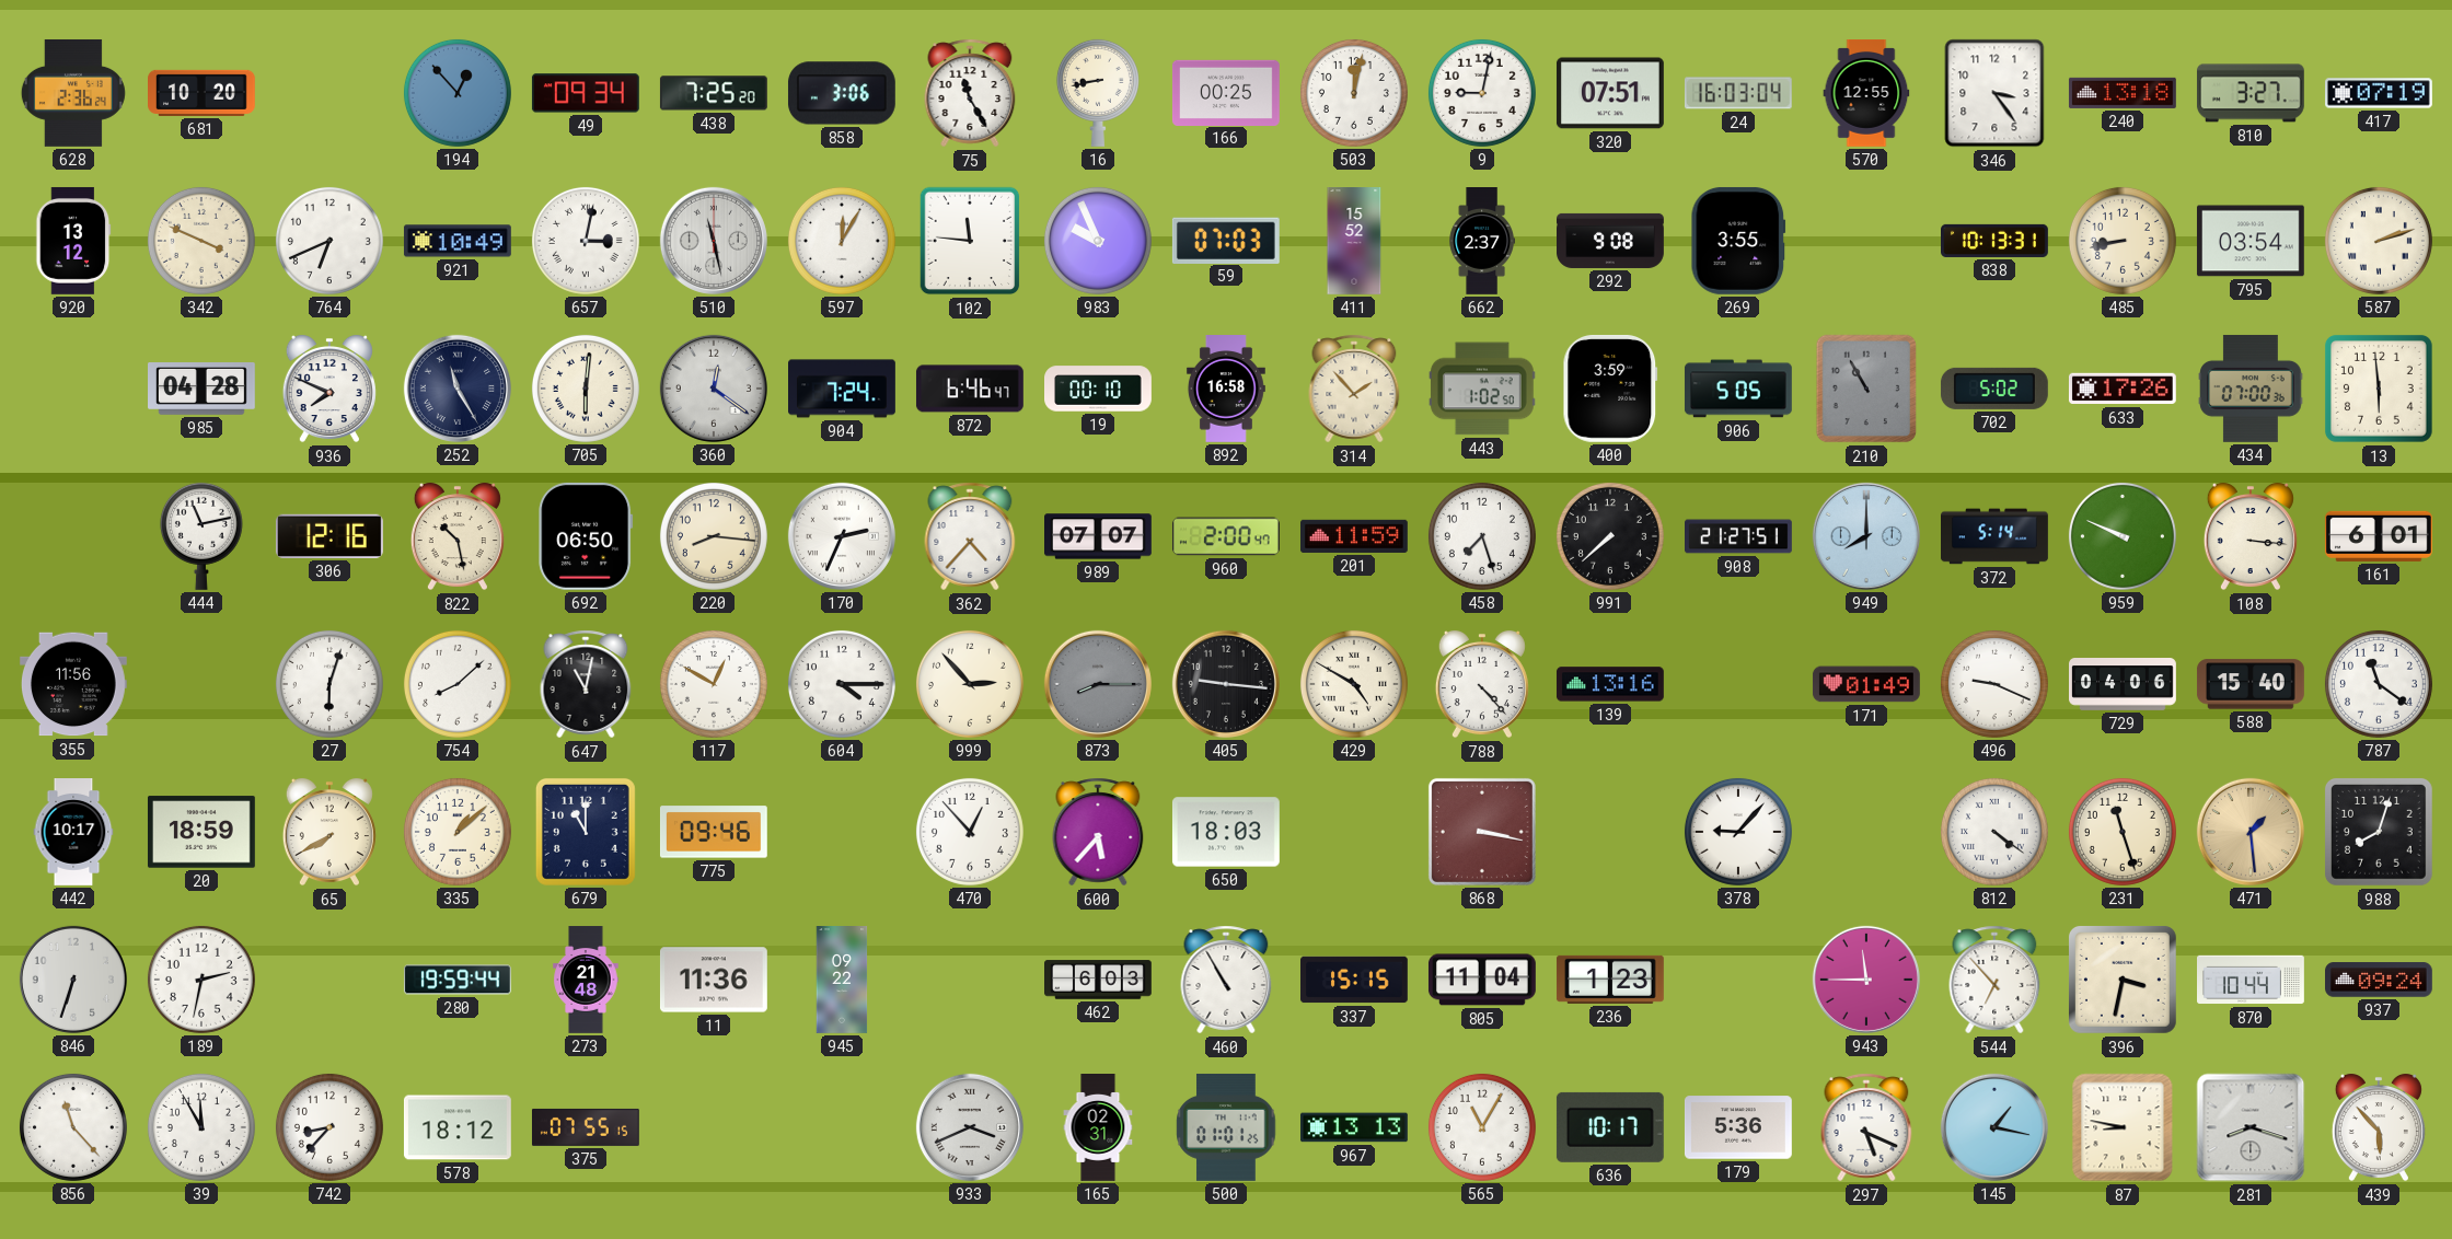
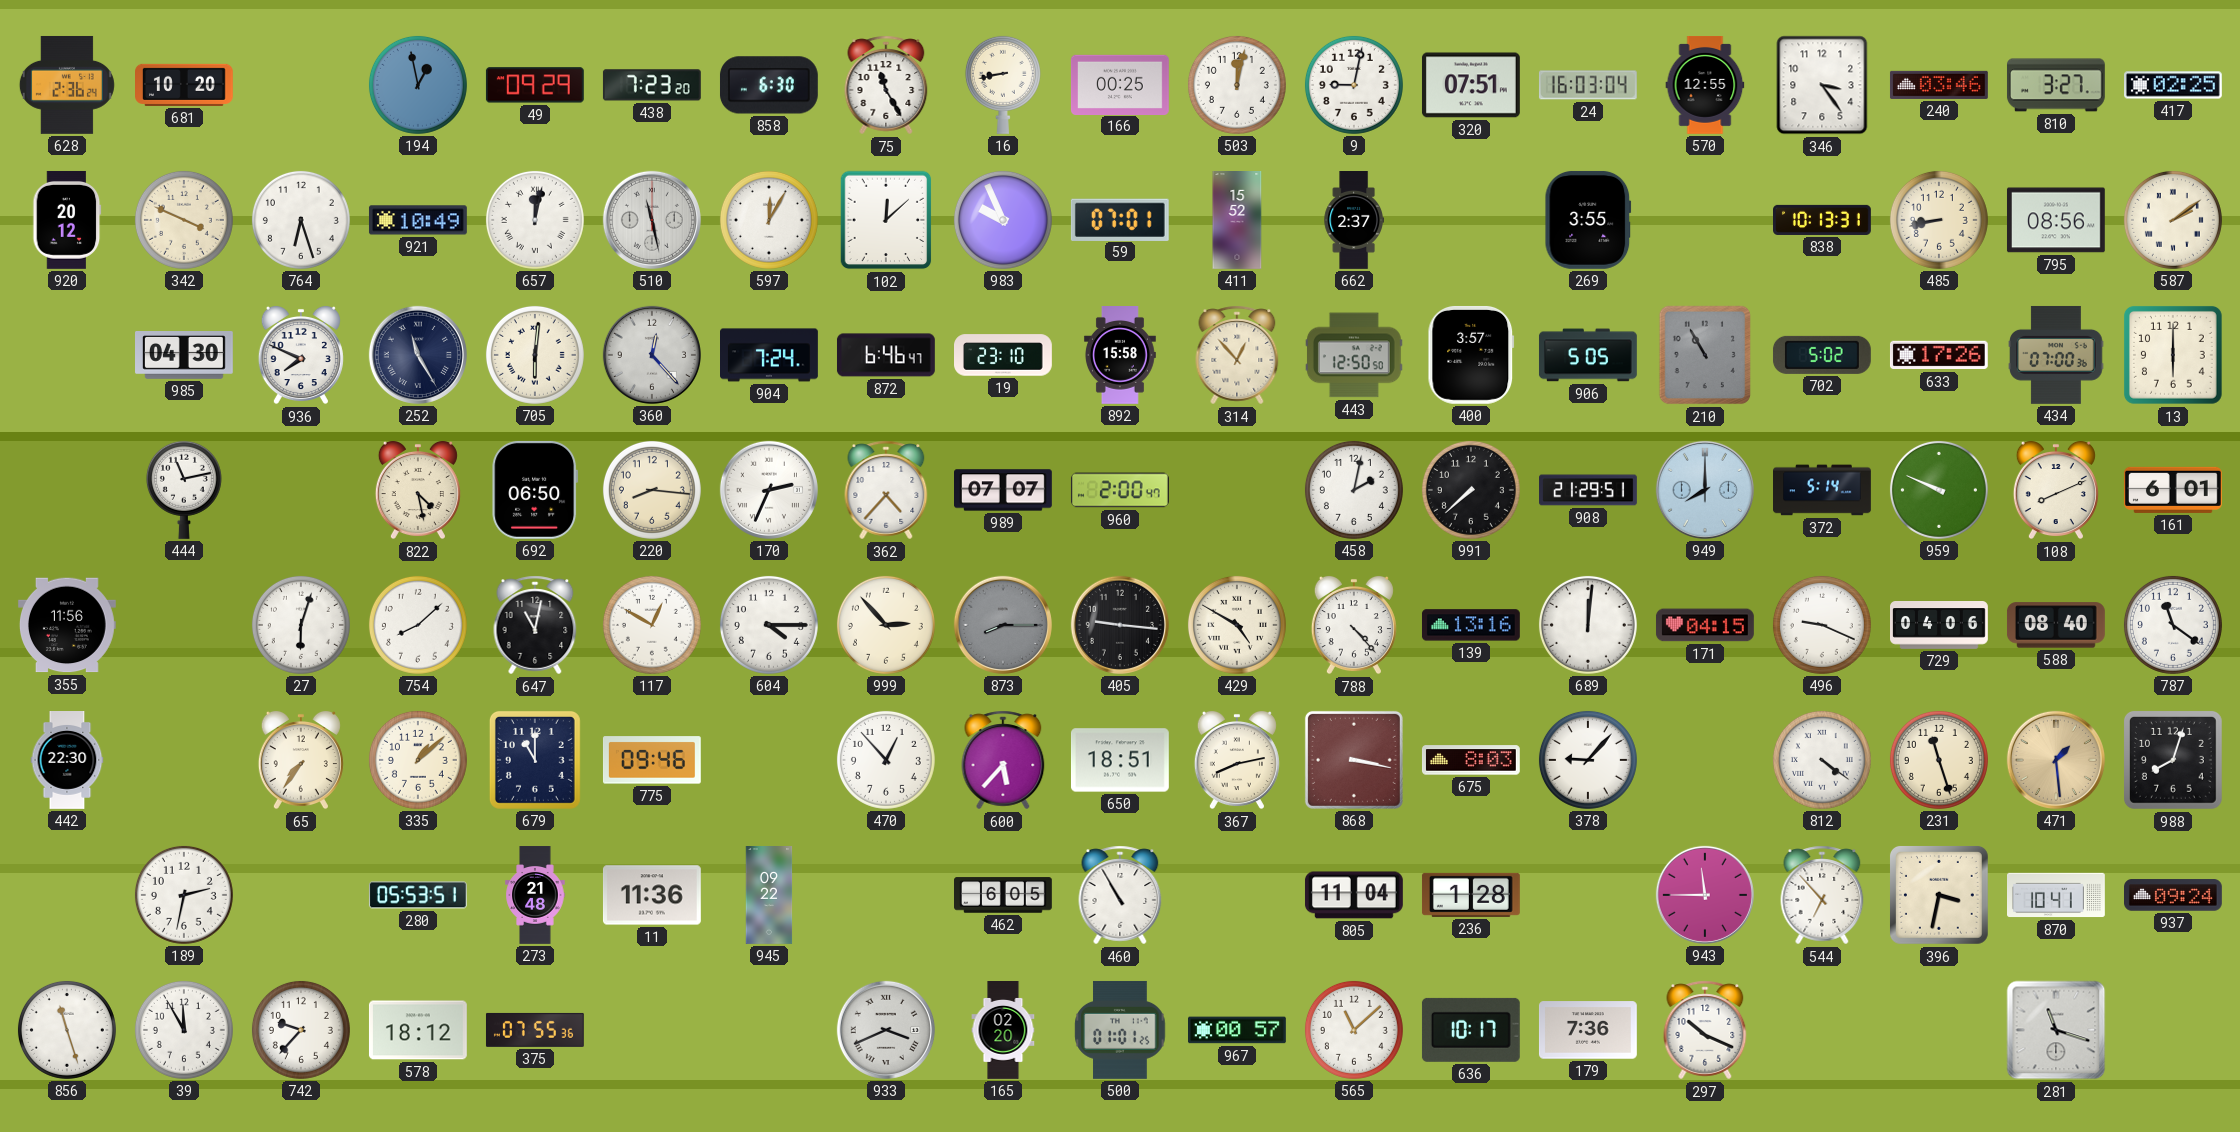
194: 12:53 -> 12:58 (418, 85)
49: 09:34 -> 09:29 (535, 85)
438: 7:25 -> 7:23 (652, 85)
858: 3:06 -> 6:30 (769, 85)
240: 13:18 -> 03:46 (1939, 85)
417: 07:19 -> 02:25 (2174, 85)
920: 13:12 -> 20:12 (67, 220)
764: 6:41 -> 6:27 (301, 220)
657: 3:02 -> 12:02 (535, 220)
102: 11:46 -> 12:08 (886, 220)
59: 07:03 -> 07:01 (1120, 219)
292: 9:08 -> none (1611, 241)
795: 03:54 -> 08:56 (2056, 220)
587: 2:12 -> 2:09 (2173, 220)
985: 04:28 -> 04:30 (185, 356)
360: 12:21 -> 12:23 (652, 355)
19: 00:10 -> 23:10 (1004, 355)
892: 16:58 -> 15:58 (1120, 356)
314: 1:53 -> 12:53 (1237, 355)
443: 1:02 -> 12:50 (1354, 355)
400: 3:59 -> 3:57 (1471, 355)
13: 5:59 -> 6:00 (2173, 355)
306: 12:16 -> none (329, 536)
822: 10:28 -> 4:28 (418, 490)
201: 11:59 -> none (1355, 536)
458: 7:27 -> 2:02 (1354, 490)
908: 21:27 -> 21:29 (1589, 490)
108: 3:16 -> 8:11 (2056, 490)
689: none -> 12:01 (1588, 625)
171: 01:49 -> 04:15 (1705, 625)
588: 15:40 -> 08:40 (2056, 625)
442: 10:17 -> 22:30 (67, 761)
20: 18:59 -> none (201, 832)
65: 7:40 -> 7:36 (301, 760)
650: 18:03 -> 18:51 (1120, 760)
367: none -> 8:13 (1237, 760)
675: none -> 8:03 (1471, 760)
846: 6:33 -> none (73, 980)
280: 19:59 -> 05:53 (418, 895)
462: 6:03 -> 6:05 (1004, 895)
337: 15:15 -> none (1355, 980)
236: 1:23 -> 1:28 (1471, 895)
870: 10:44 -> 10:41 (2057, 895)
856: 11:23 -> 11:27 (67, 1030)
742: 8:37 -> 9:37 (301, 1030)
375: 07:55:15 -> 07:55:36 (535, 1030)
165: 02:31 -> 02:20 (1003, 1031)
967: 13:13 -> 00:57 (1238, 1030)
565: 11:05 -> 11:08 (1354, 1030)
179: 5:36 -> 7:36 (1588, 1030)
297: 5:19 -> 10:19 (1705, 1030)
145: 1:17 -> none (1994, 1127)
87: 8:47 -> none (2123, 1127)
281: 8:18 -> 11:18 (2056, 1030)
439: 5:53 -> none (2379, 1127)
